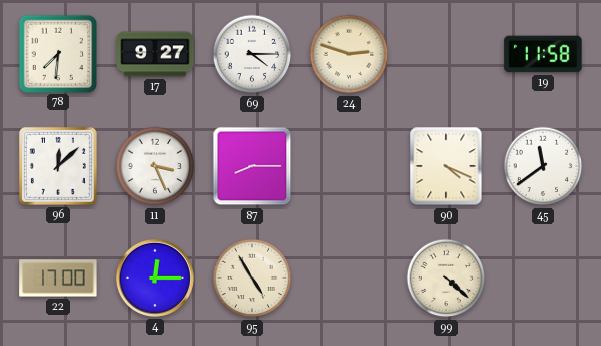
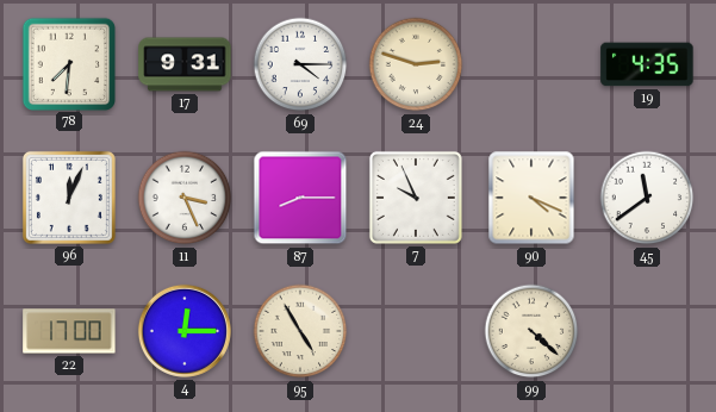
17: 9:27 -> 9:31 (185, 64)
19: 11:58 -> 4:35 (647, 64)
96: 12:08 -> 12:04 (69, 198)
7: none -> 9:56 (416, 198)
